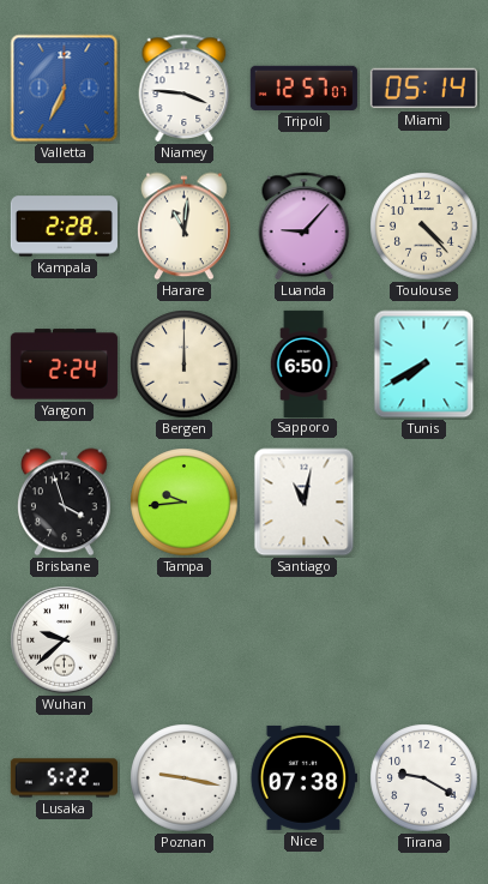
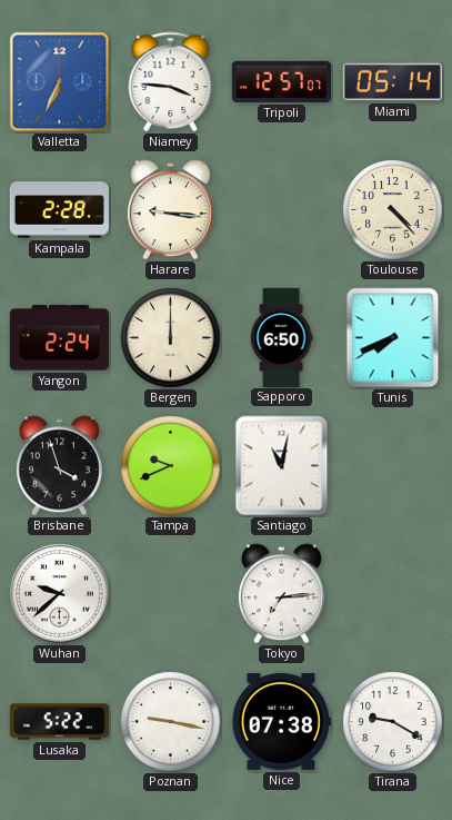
Harare: 11:01 -> 9:16 (171, 210)
Luanda: 9:07 -> none (305, 225)
Tunis: 7:40 -> 7:41 (393, 338)
Tampa: 9:44 -> 9:41 (171, 466)
Tokyo: none -> 7:14 (282, 594)
